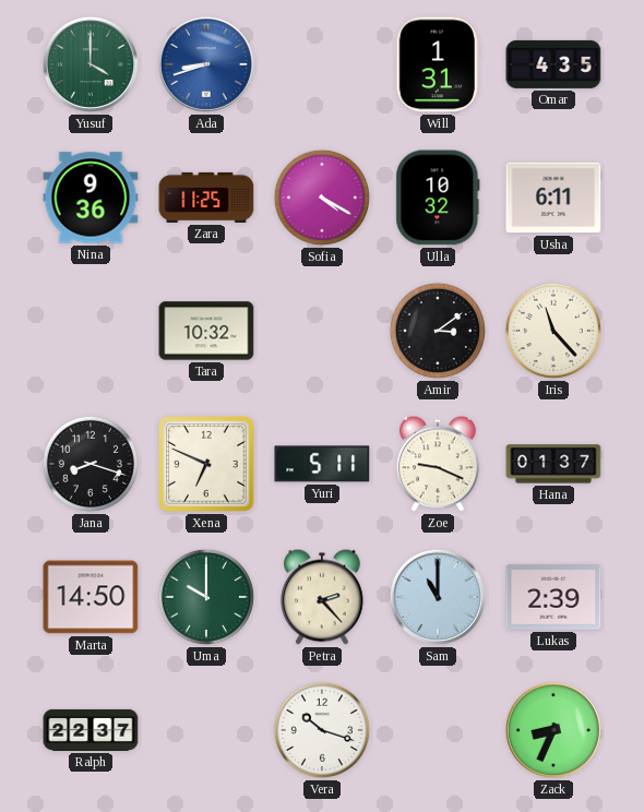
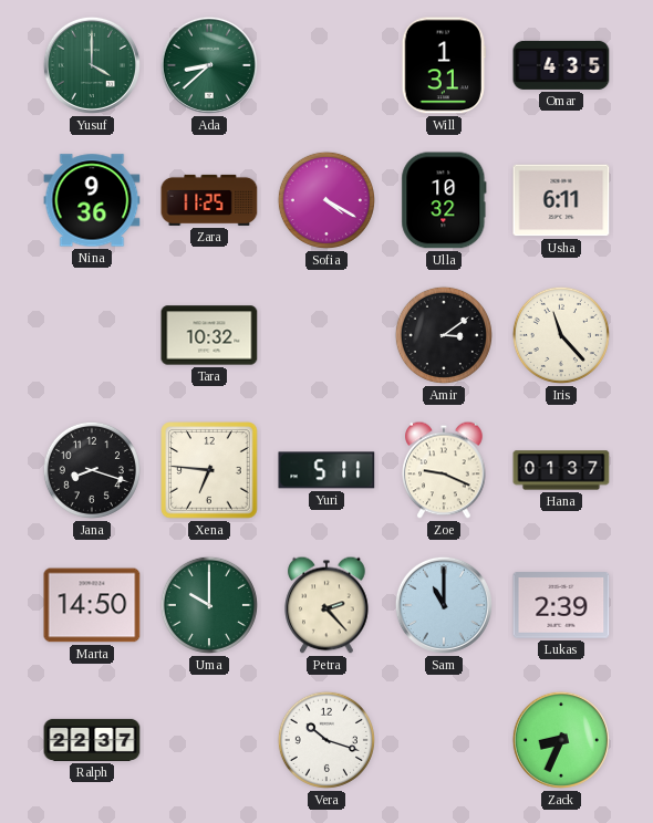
Ada: 8:42 -> 8:38 (209, 65)
Ada dial: blue -> green (209, 65)
Xena: 6:49 -> 6:46 (209, 470)
